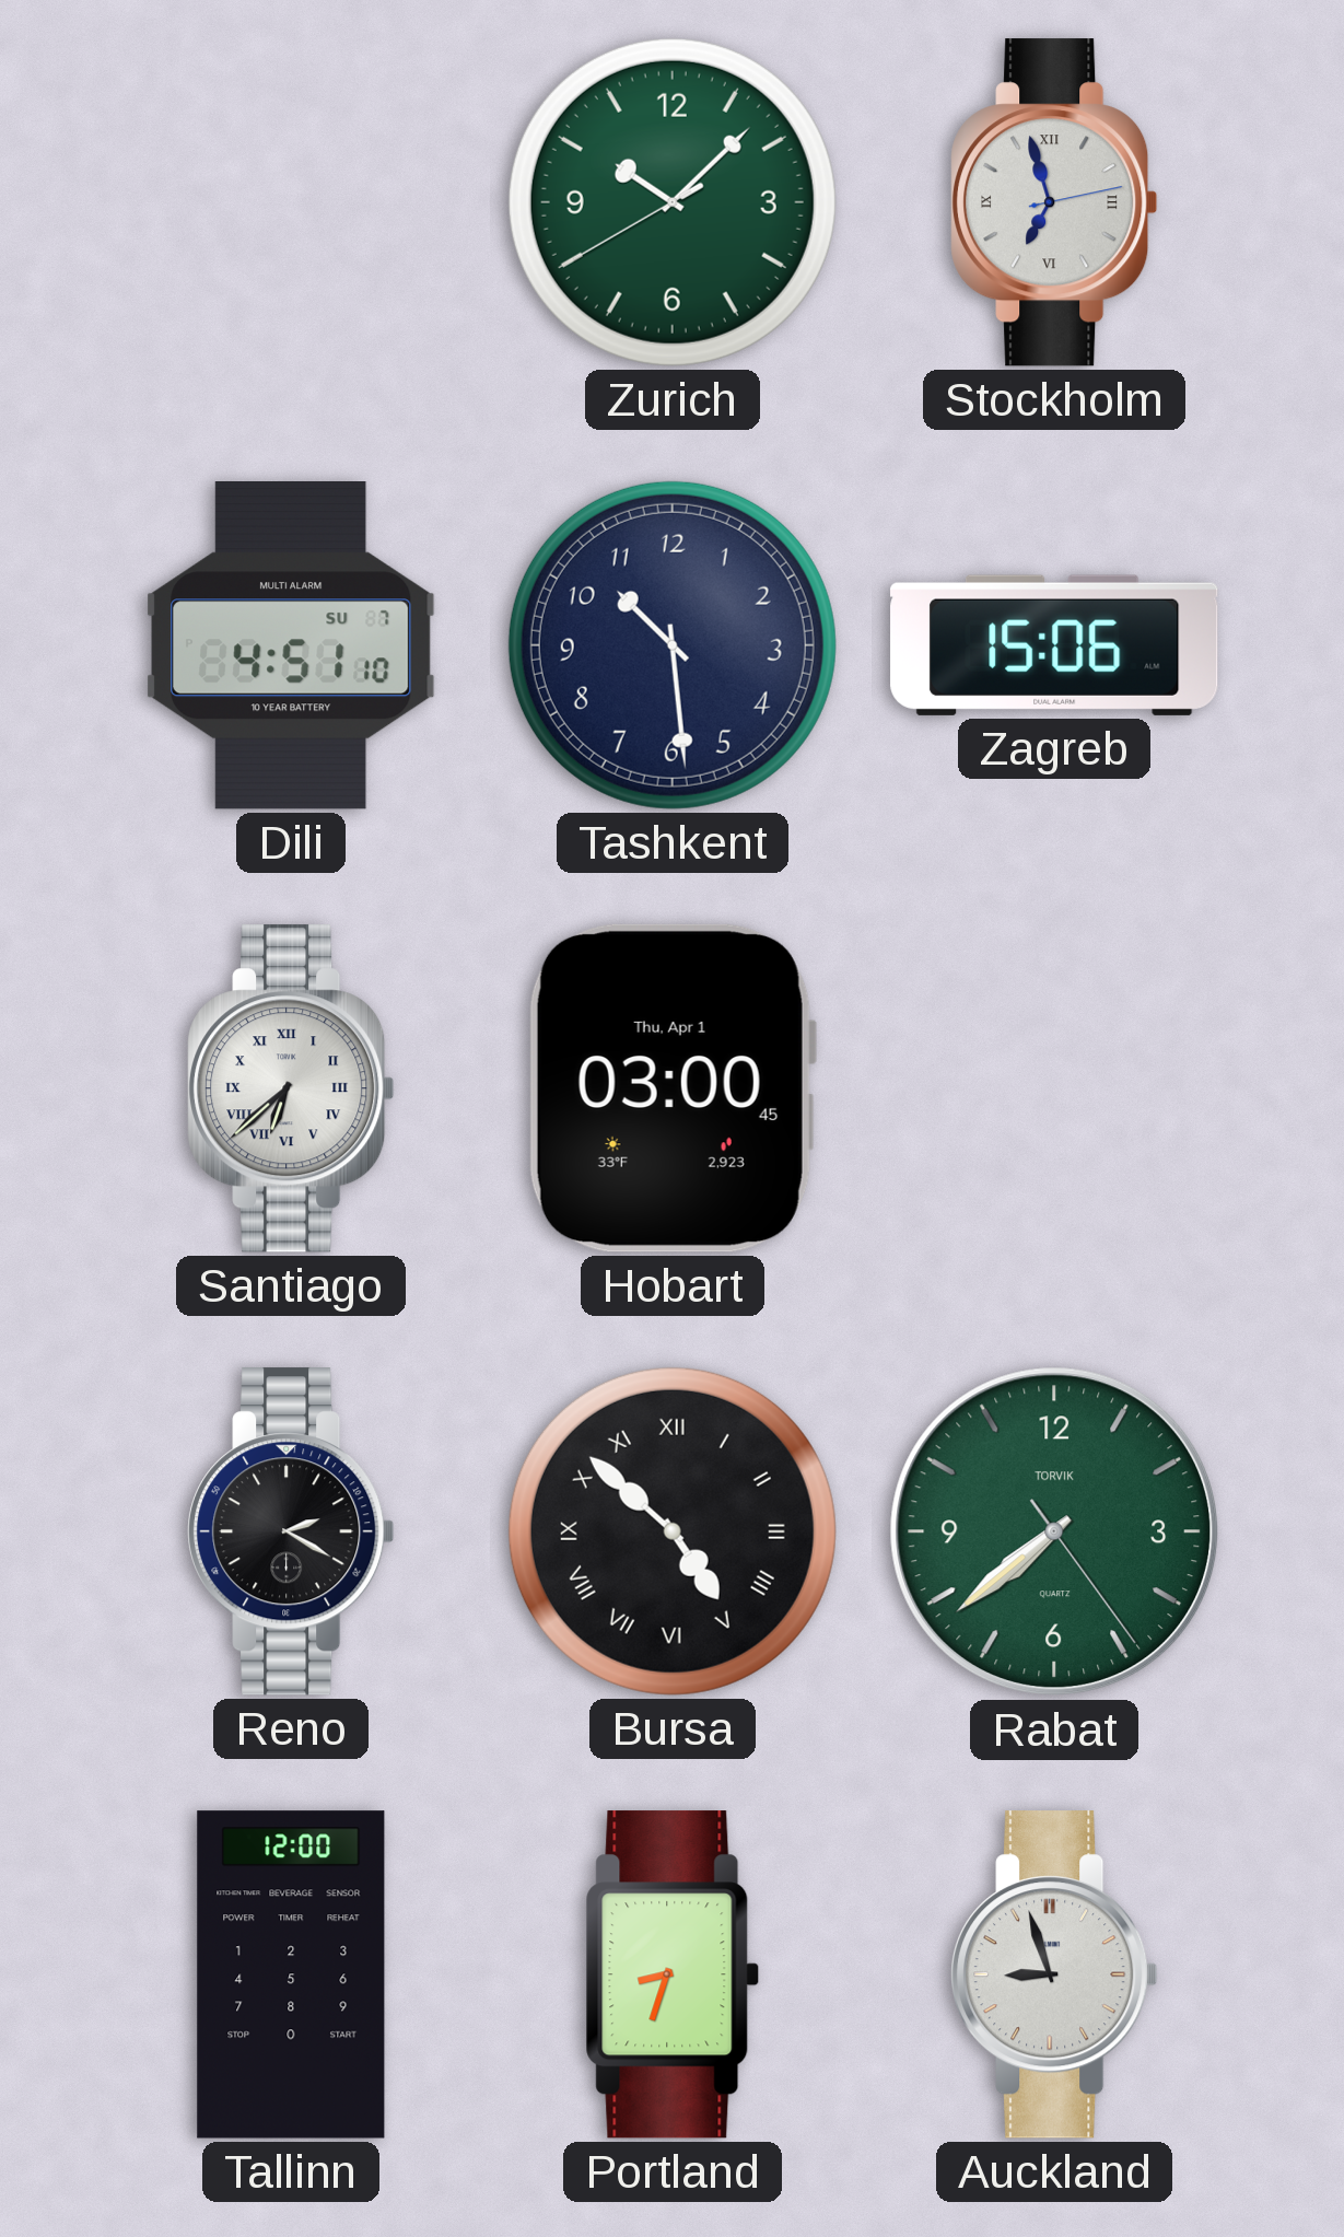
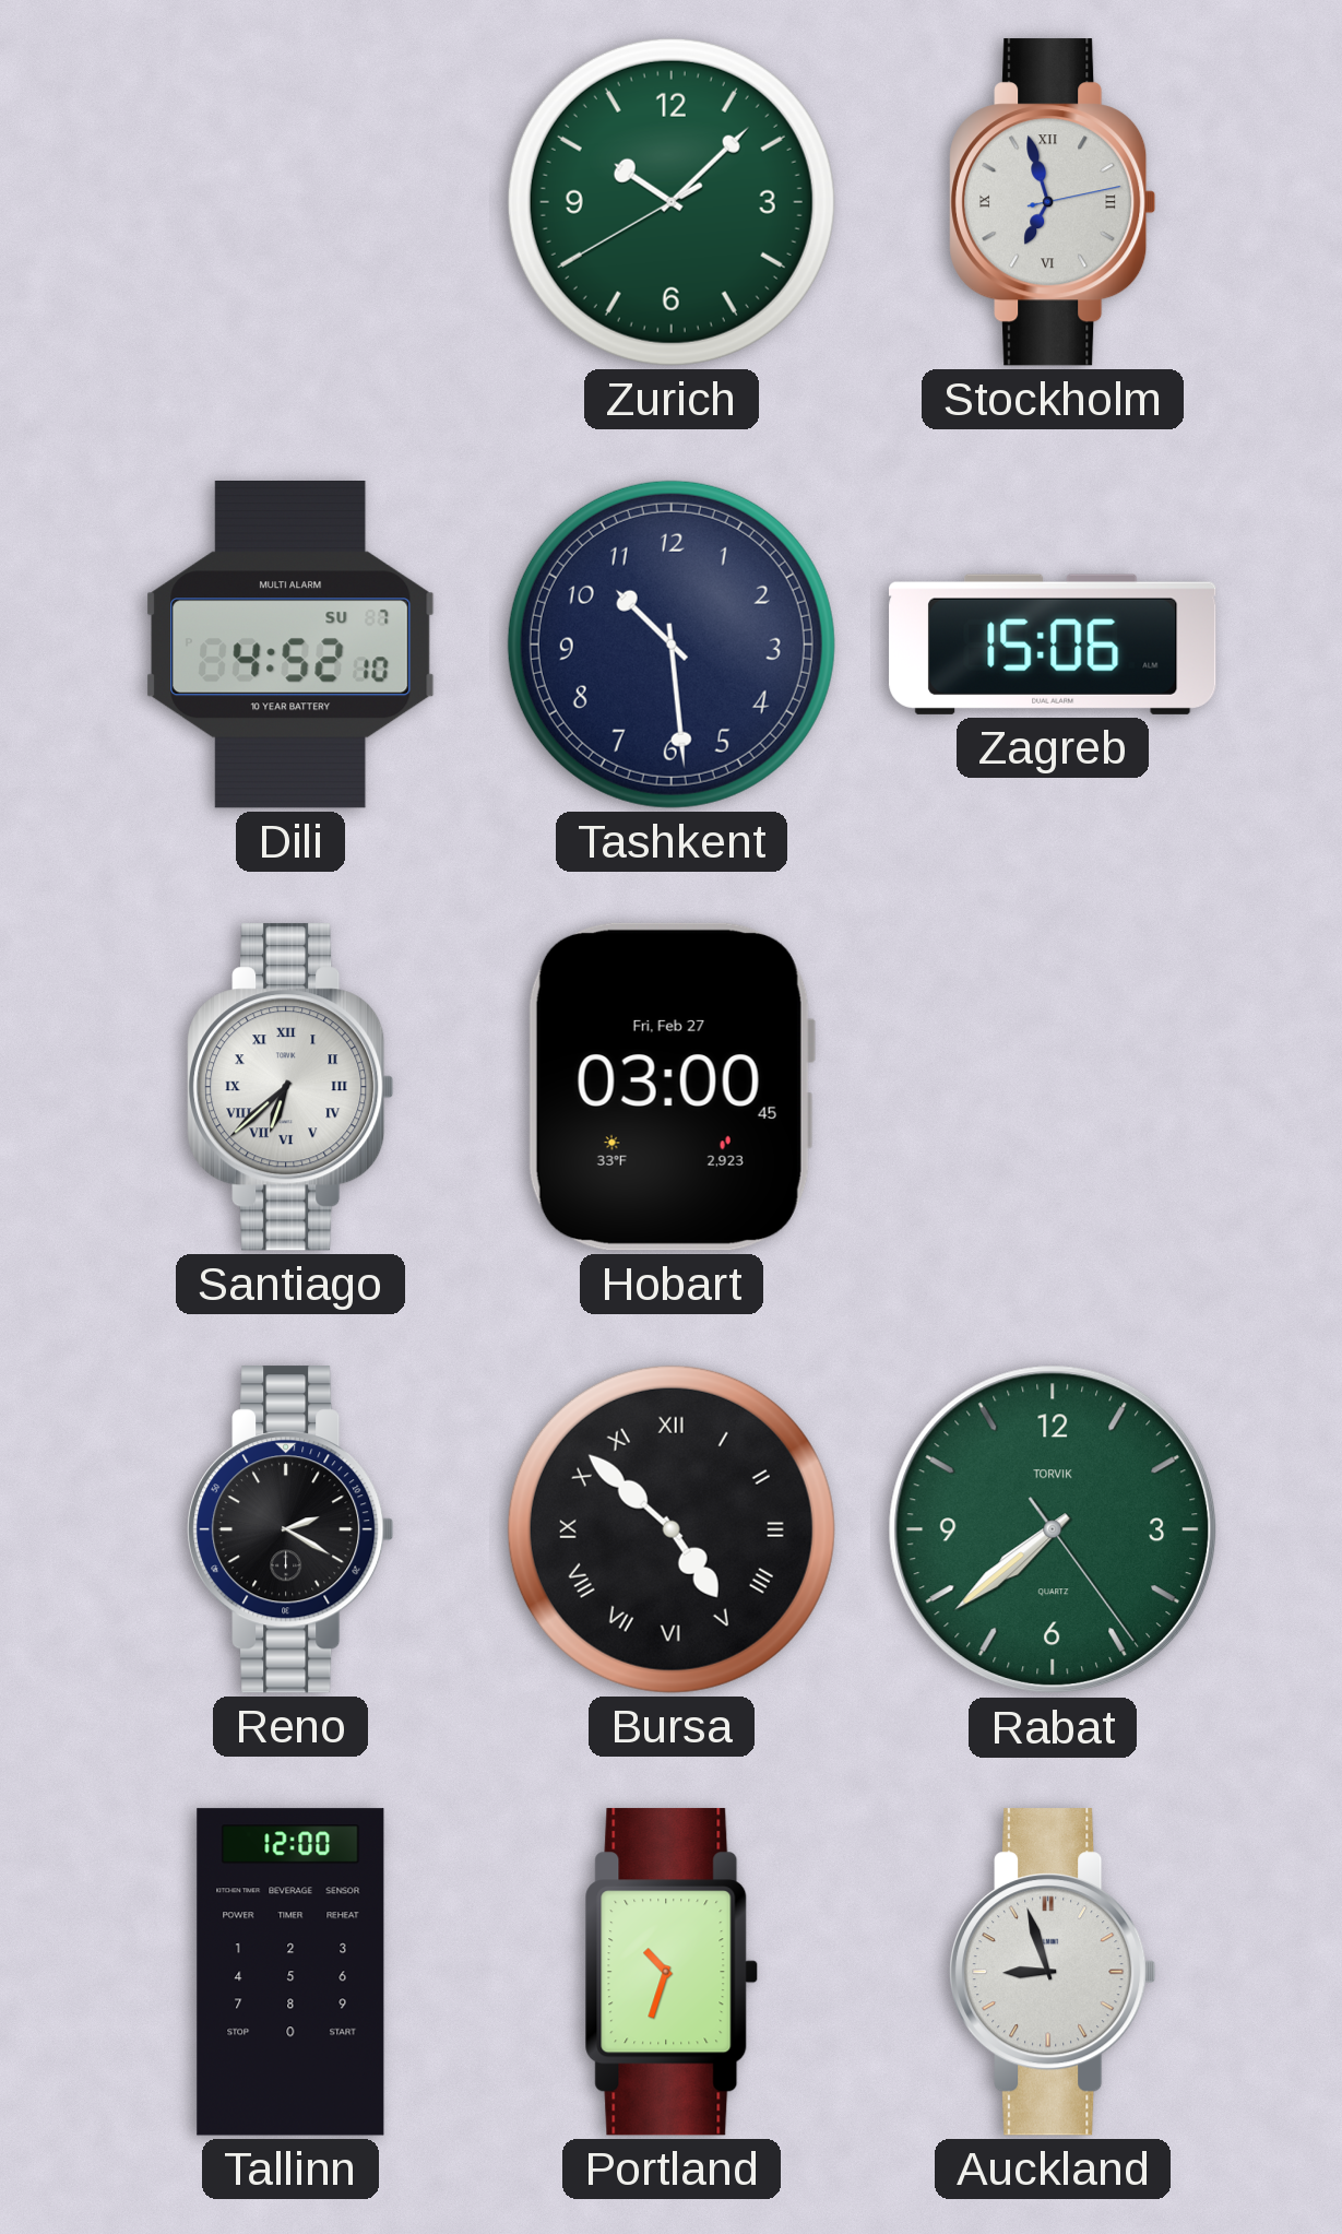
Dili: 4:51 -> 4:52 (292, 646)
Hobart date: Thu, Apr 1 -> Fri, Feb 27 (670, 1087)
Portland: 8:33 -> 10:33 (672, 1972)
